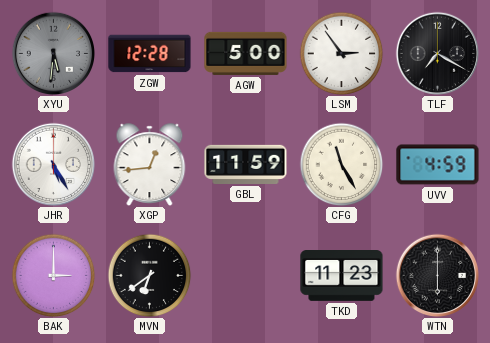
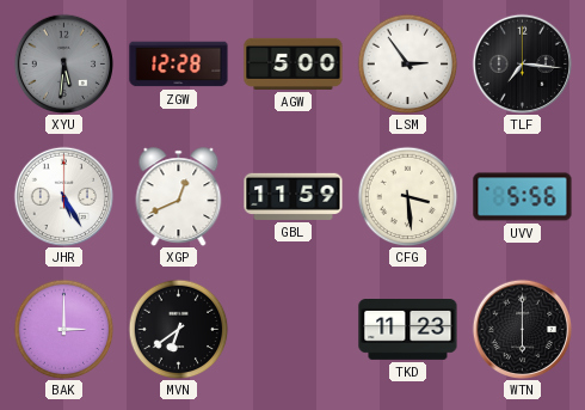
TLF: 7:20 -> 7:16 (522, 63)
XGP: 12:44 -> 12:41 (179, 196)
CFG: 11:25 -> 3:29 (407, 196)
UVV: 4:59 -> 5:56 (523, 197)
